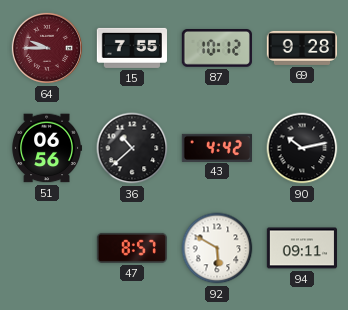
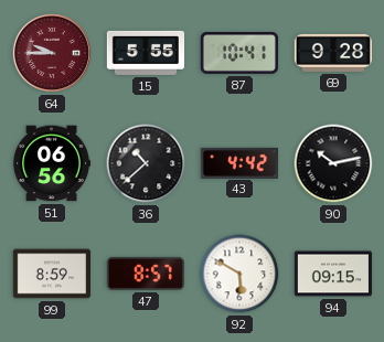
15: 7:55 -> 5:55 (145, 53)
87: 10:12 -> 10:41 (238, 54)
99: none -> 8:59 (51, 274)
94: 09:11 -> 09:15 (332, 274)
